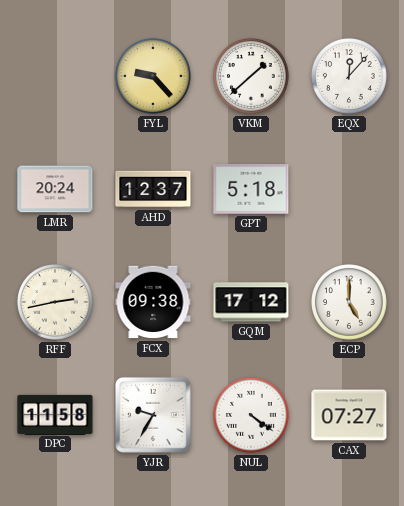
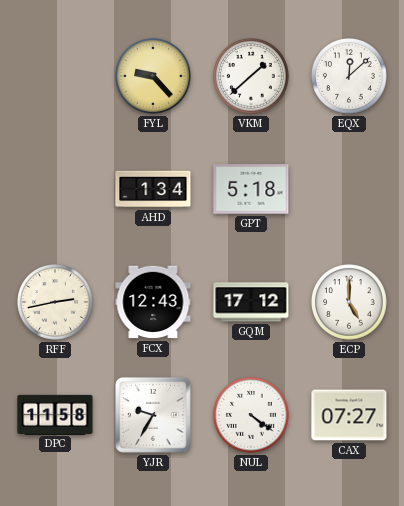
EQX: 12:07 -> 12:08 (350, 77)
LMR: 20:24 -> none (55, 189)
AHD: 12:37 -> 1:34 (153, 189)
FCX: 09:38 -> 12:43 (153, 302)
